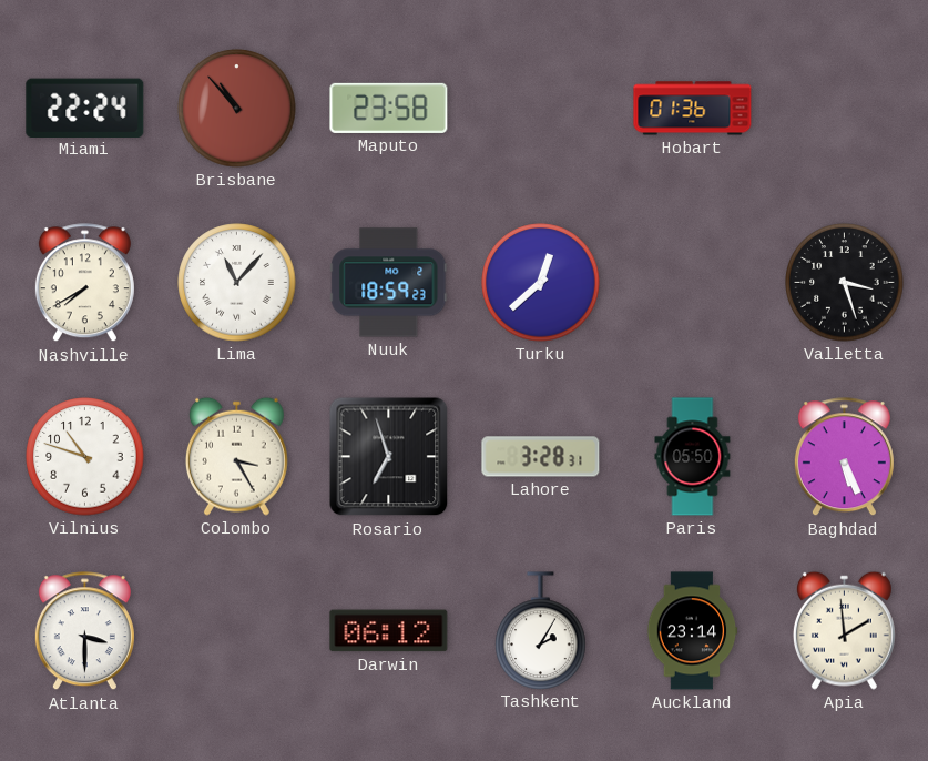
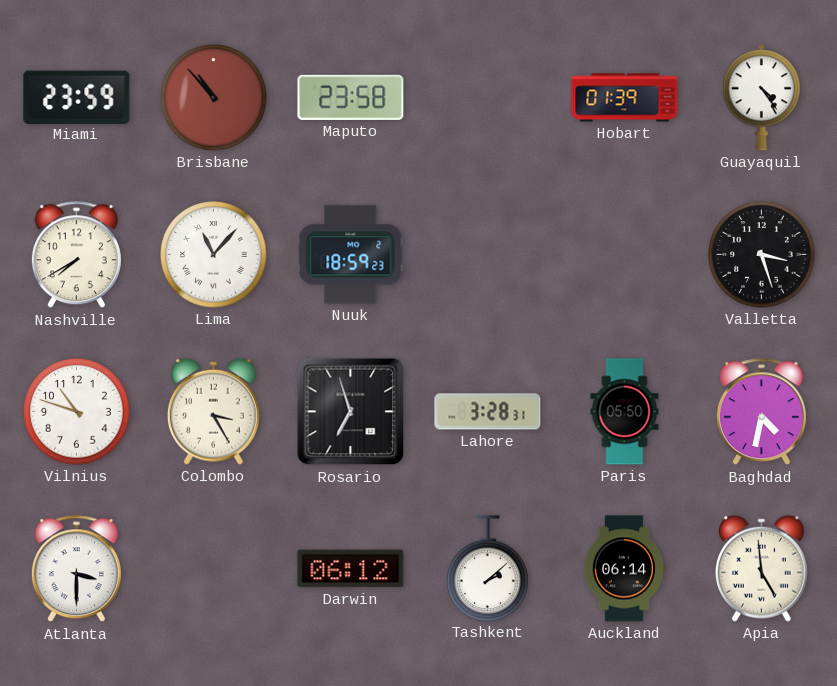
Miami: 22:24 -> 23:59 (77, 97)
Hobart: 01:36 -> 01:39 (625, 98)
Guayaquil: none -> 4:24 (761, 98)
Turku: 12:38 -> none (541, 283)
Baghdad: 5:26 -> 4:32 (761, 412)
Tashkent: 2:05 -> 2:08 (488, 568)
Auckland: 23:14 -> 06:14 (624, 569)
Apia: 1:59 -> 4:59 (761, 568)
